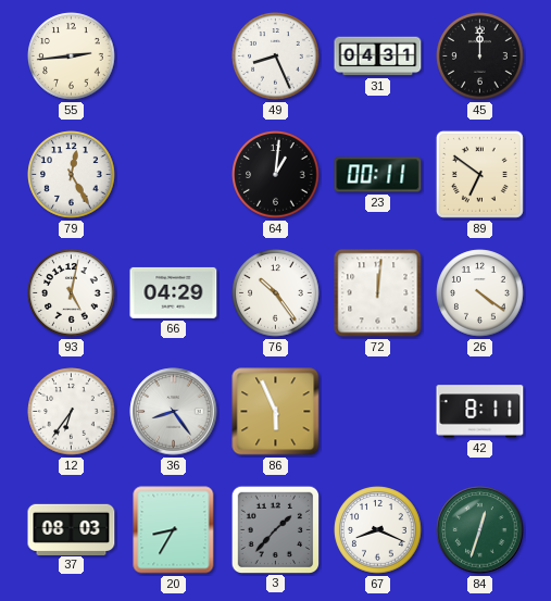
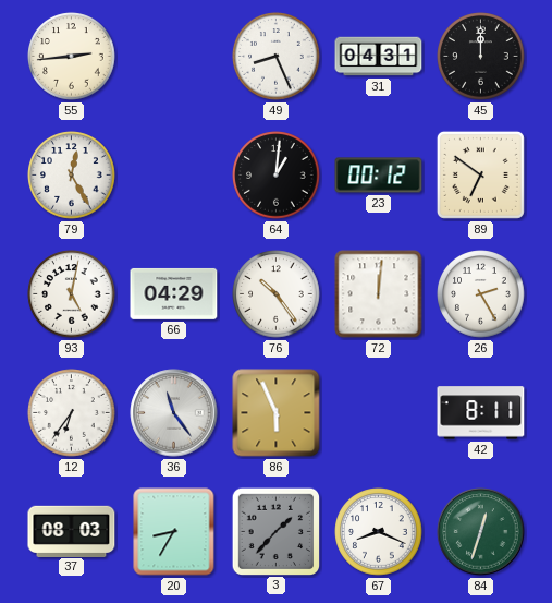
23: 00:11 -> 00:12 (379, 176)
26: 4:21 -> 2:25 (481, 294)
36: 8:24 -> 11:24 (174, 413)
